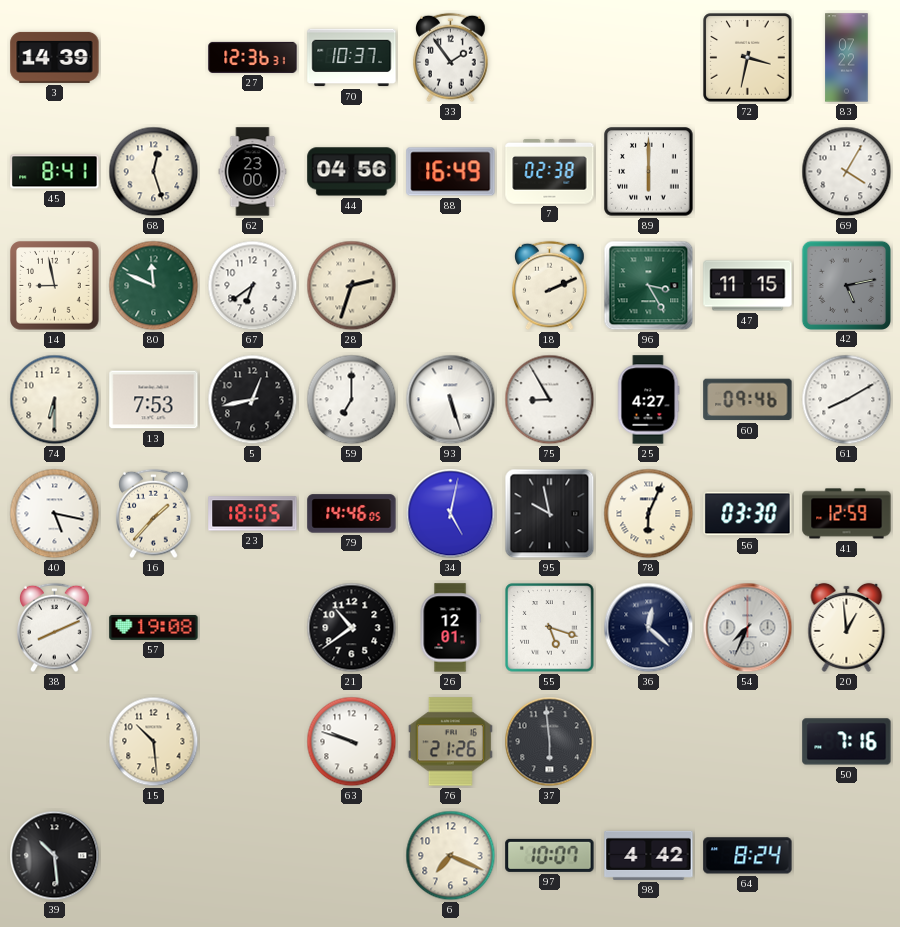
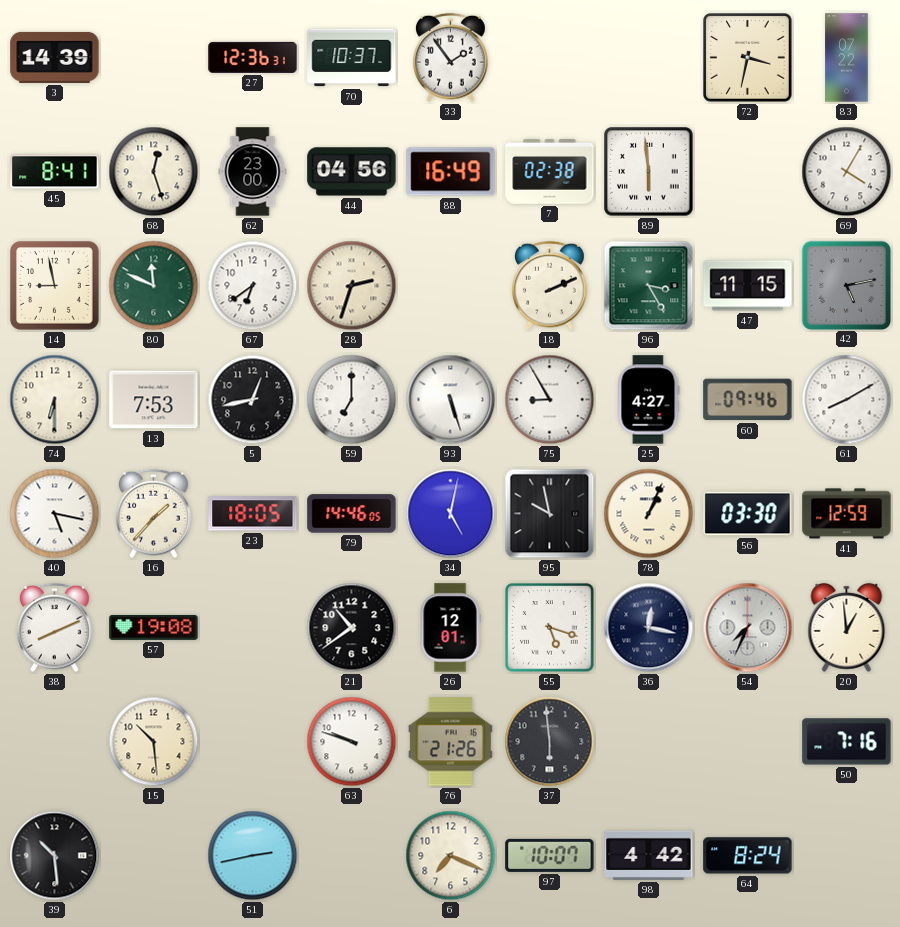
89: 6:00 -> 5:59 (649, 172)
78: 6:04 -> 1:04 (649, 514)
36: 12:22 -> 12:17 (649, 628)
51: none -> 2:43 (253, 856)
